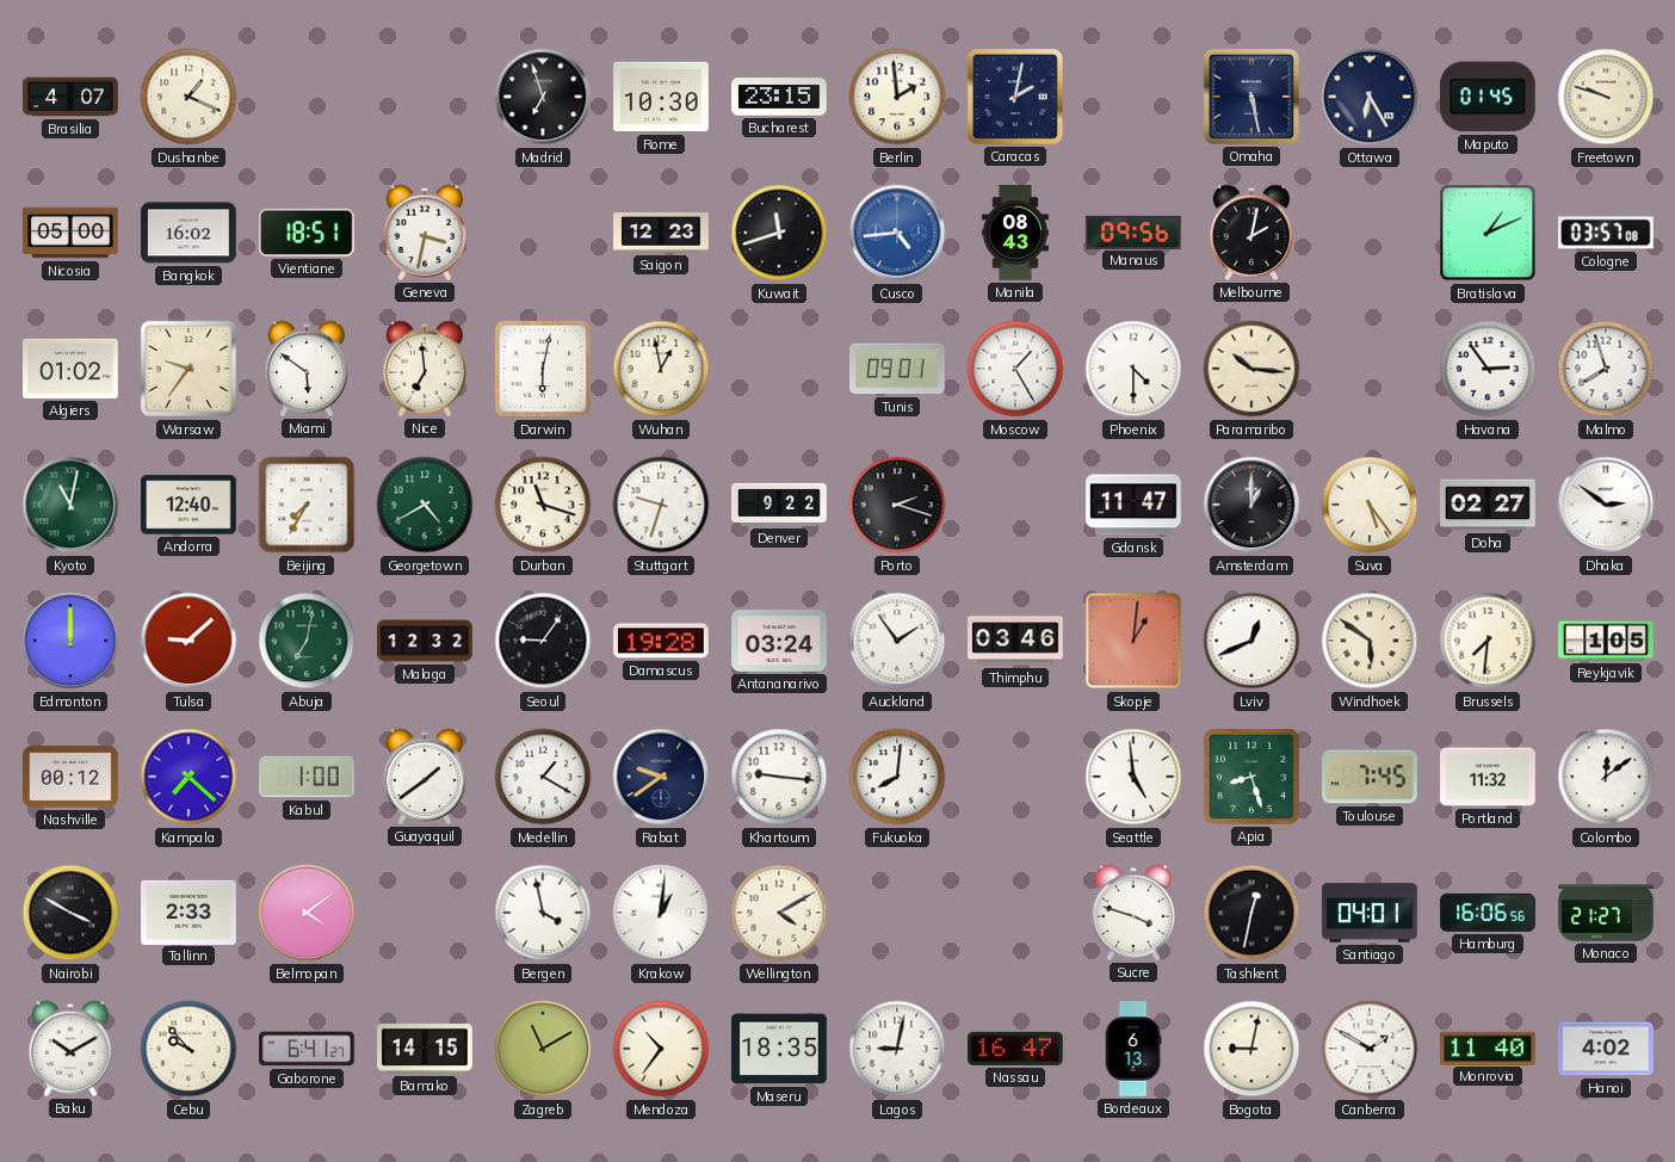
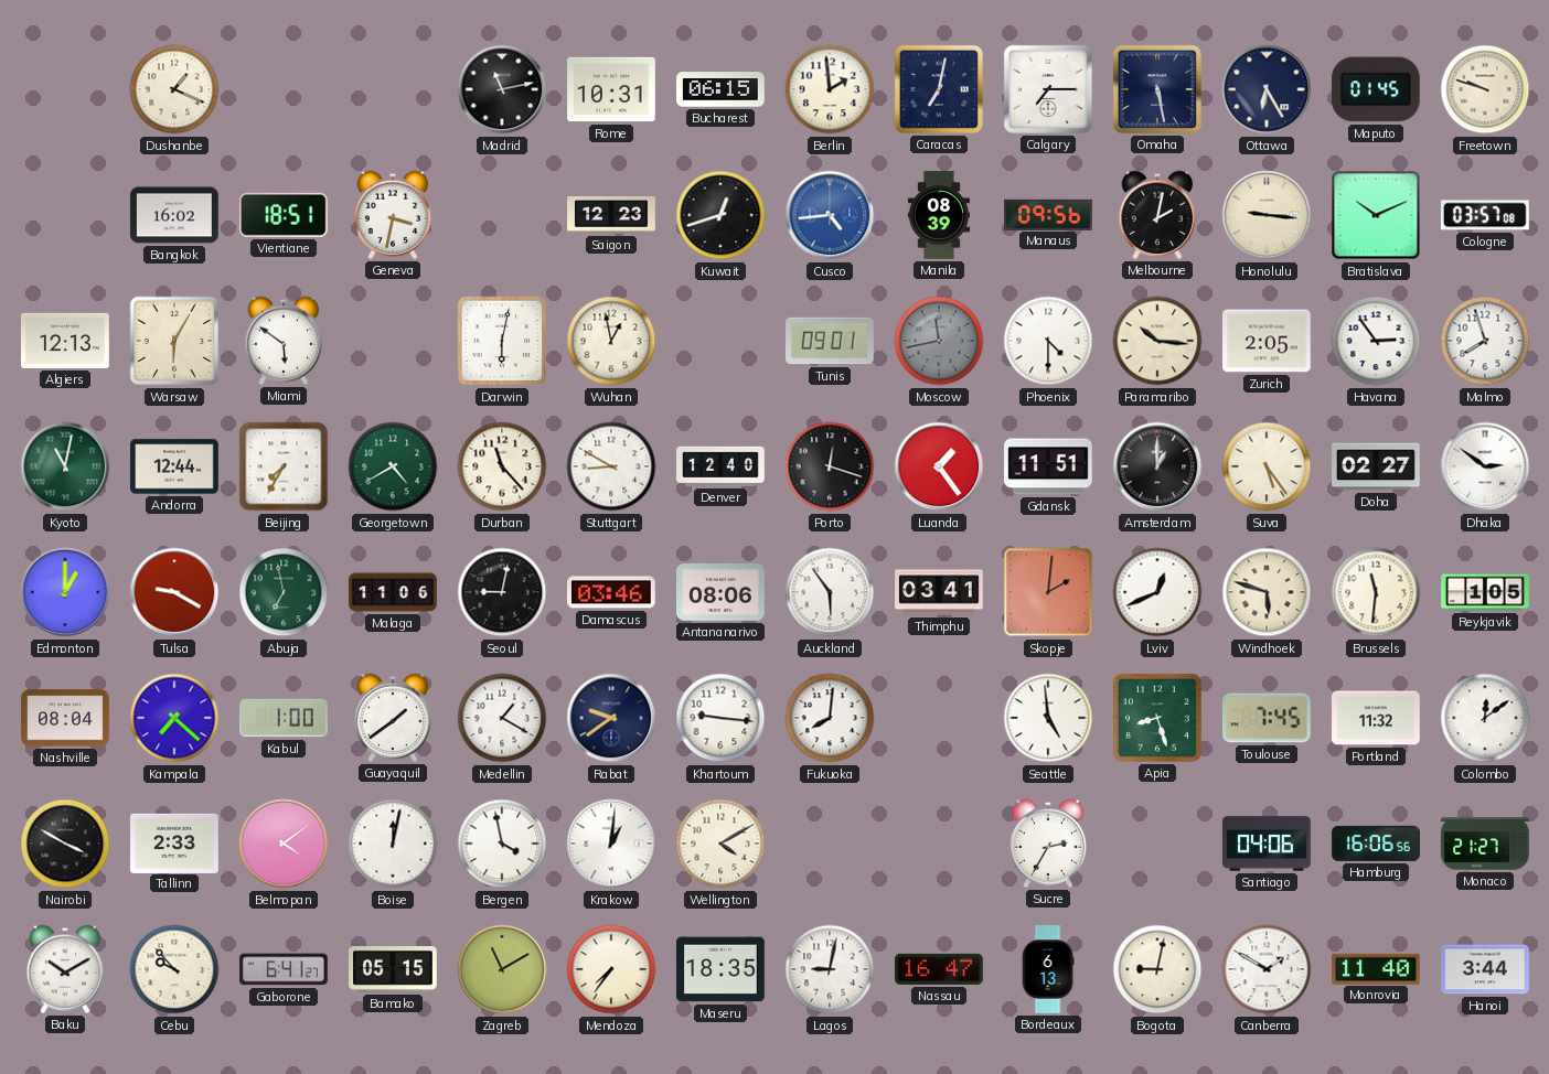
Brasilia: 4:07 -> none (70, 97)
Madrid: 6:57 -> 11:13 (502, 89)
Rome: 10:30 -> 10:31 (611, 89)
Bucharest: 23:15 -> 06:15 (722, 89)
Caracas: 2:02 -> 7:02 (939, 89)
Calgary: none -> 7:15 (1048, 89)
Nicosia: 05:00 -> none (70, 233)
Kuwait: 11:42 -> 12:42 (720, 215)
Manila: 08:43 -> 08:39 (939, 215)
Honolulu: none -> 9:16 (1267, 215)
Bratislava: 1:11 -> 10:11 (1376, 215)
Algiers: 01:02 -> 12:13 (66, 341)
Warsaw: 9:36 -> 6:05 (174, 341)
Nice: 6:59 -> none (425, 369)
Moscow: 1:25 -> 11:43 (939, 341)
Moscow dial: white -> grey (939, 341)
Zurich: none -> 2:05 (1268, 341)
Andorra: 12:40 -> 12:44 (175, 466)
Durban: 11:18 -> 11:23 (502, 466)
Stuttgart: 9:33 -> 8:50 (611, 466)
Denver: 9:22 -> 12:40 (720, 466)
Porto: 2:18 -> 12:18 (830, 466)
Luanda: none -> 1:24 (939, 466)
Gdansk: 11:47 -> 11:51 (1049, 466)
Edmonton: 12:00 -> 1:00 (65, 592)
Tulsa: 9:08 -> 9:20 (174, 592)
Abuja: 7:02 -> 6:58 (284, 592)
Malaga: 12:32 -> 11:06 (393, 592)
Seoul: 9:06 -> 9:02 (502, 592)
Damascus: 19:28 -> 03:46 (612, 592)
Antananarivo: 03:24 -> 08:06 (720, 592)
Auckland: 1:54 -> 5:54 (830, 592)
Thimphu: 03:46 -> 03:41 (939, 592)
Skopje: 1:01 -> 2:01 (1048, 592)
Windhoek: 5:51 -> 5:48 (1267, 592)
Brussels: 7:31 -> 11:31 (1376, 592)
Nashville: 00:12 -> 08:04 (65, 718)
Boise: none -> 12:02 (393, 844)
Sucre: 3:48 -> 2:35 (1048, 844)
Tashkent: 12:32 -> none (1251, 913)
Santiago: 04:01 -> 04:06 (1267, 844)
Bamako: 14:15 -> 05:15 (393, 970)
Mendoza: 10:36 -> 7:36 (611, 969)
Hanoi: 4:02 -> 3:44 (1485, 969)
